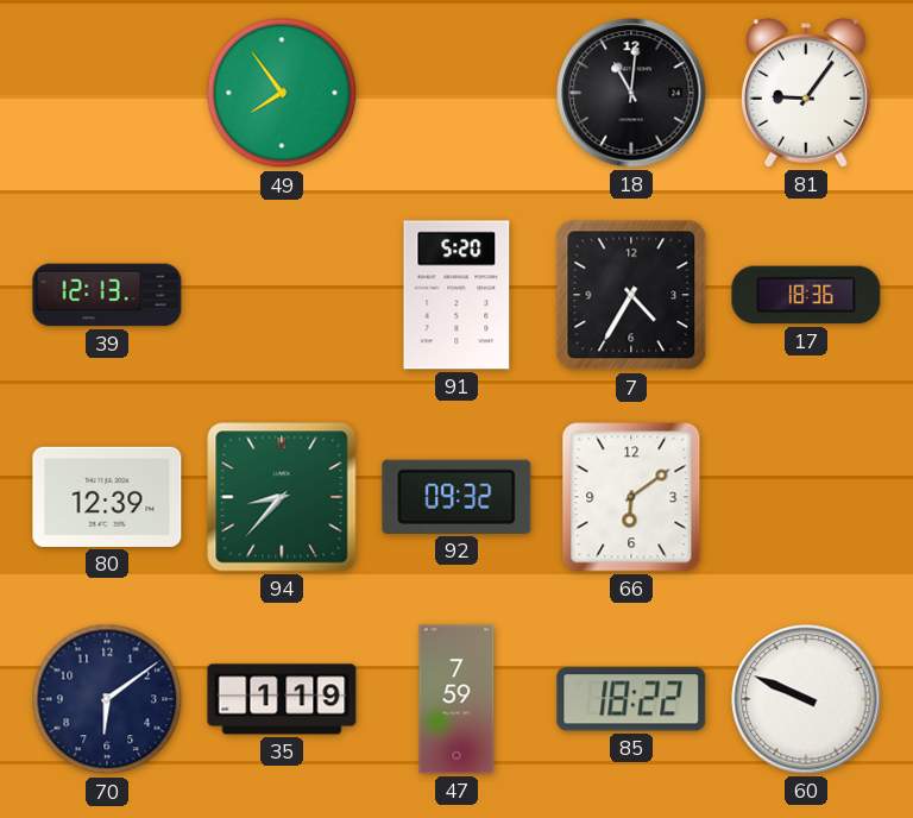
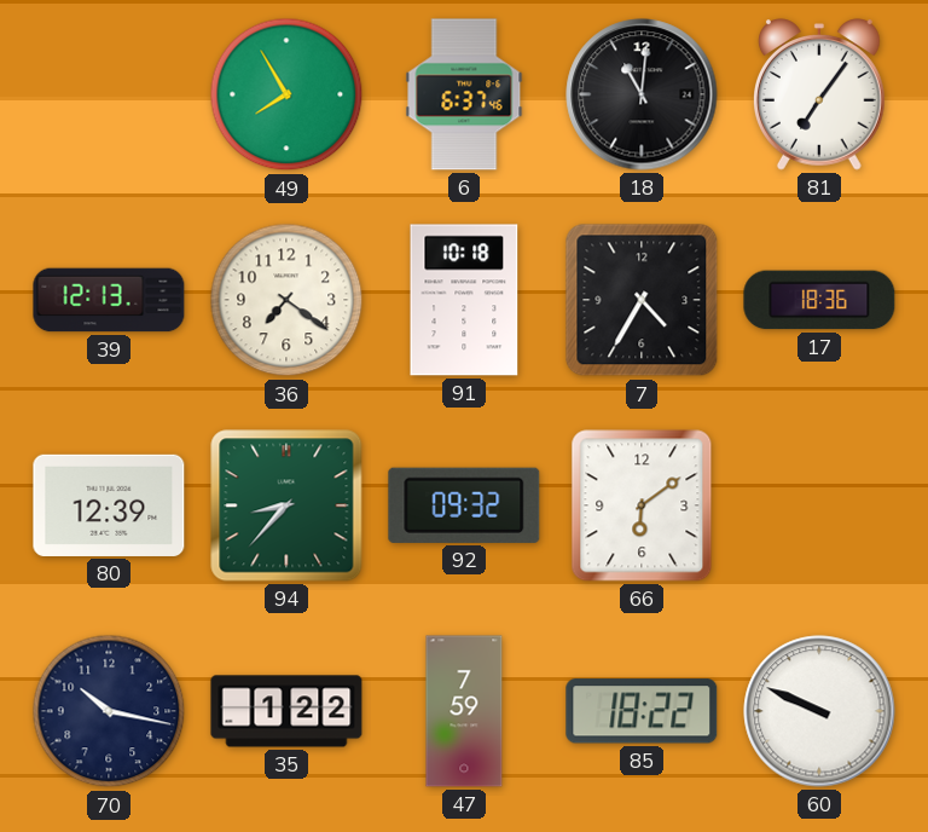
49: 7:54 -> 7:55 (286, 94)
6: none -> 6:37 (464, 94)
81: 9:06 -> 7:06 (820, 94)
36: none -> 7:21 (286, 300)
91: 5:20 -> 10:18 (464, 300)
70: 6:09 -> 10:17 (109, 711)
35: 1:19 -> 1:22 (286, 711)
